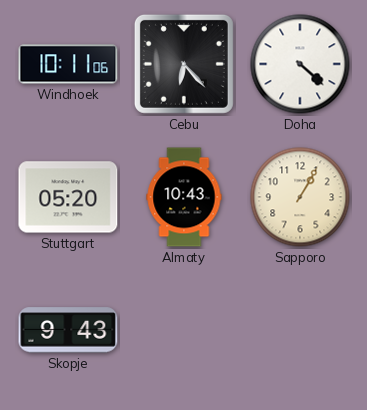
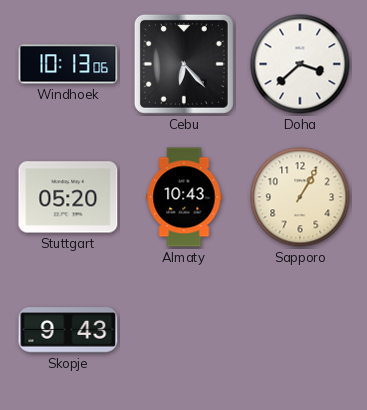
Windhoek: 10:11 -> 10:13 (68, 64)
Doha: 4:22 -> 3:38 (300, 64)
